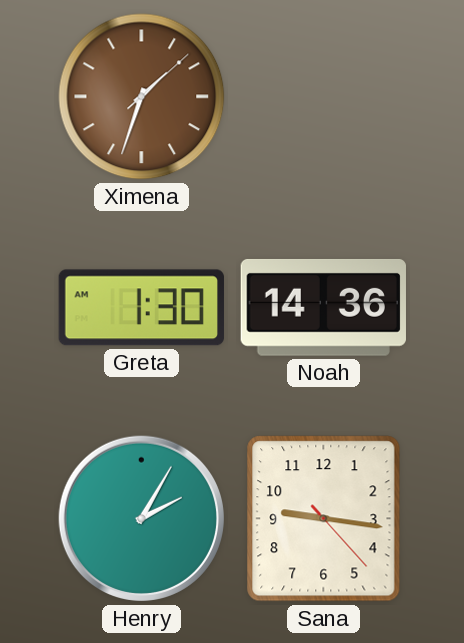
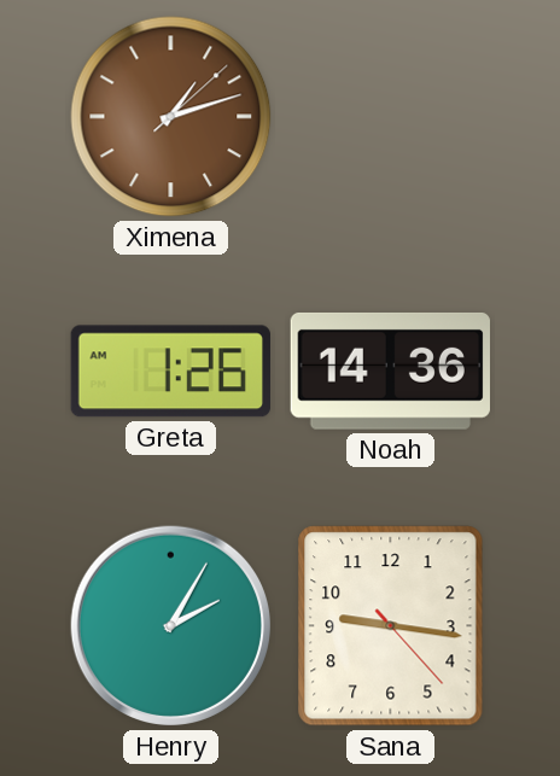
Ximena: 1:33 -> 1:12 (171, 117)
Greta: 1:30 -> 1:26 (170, 372)
